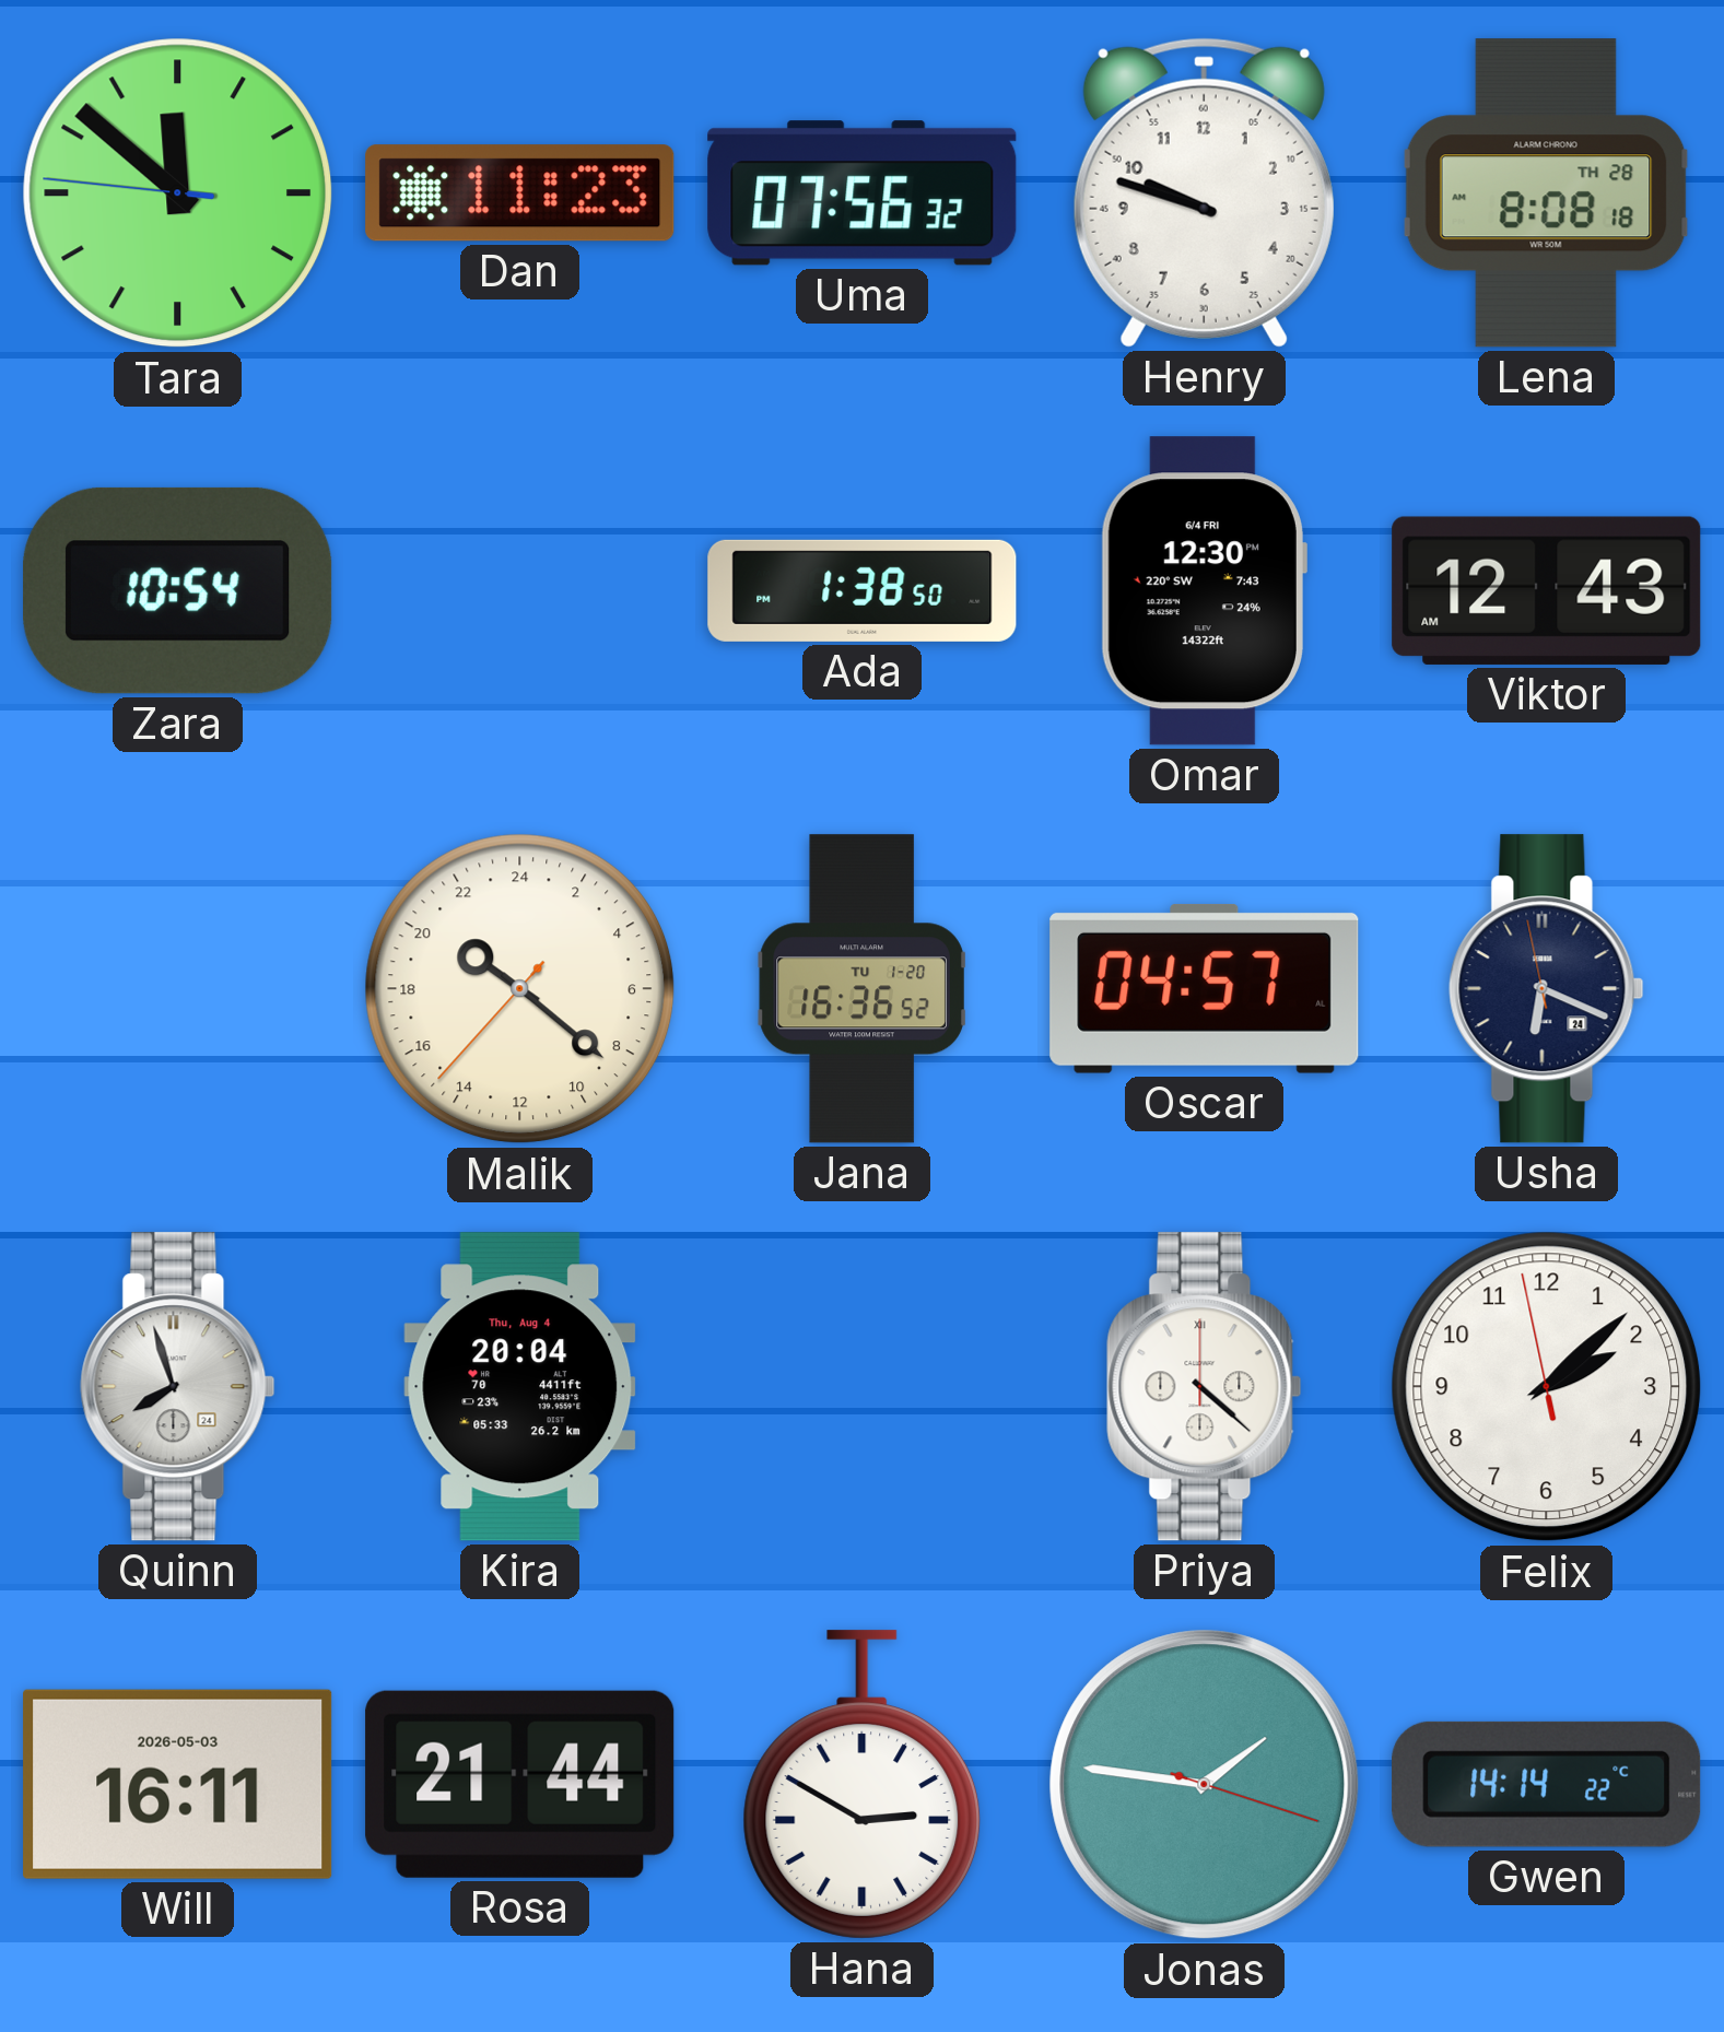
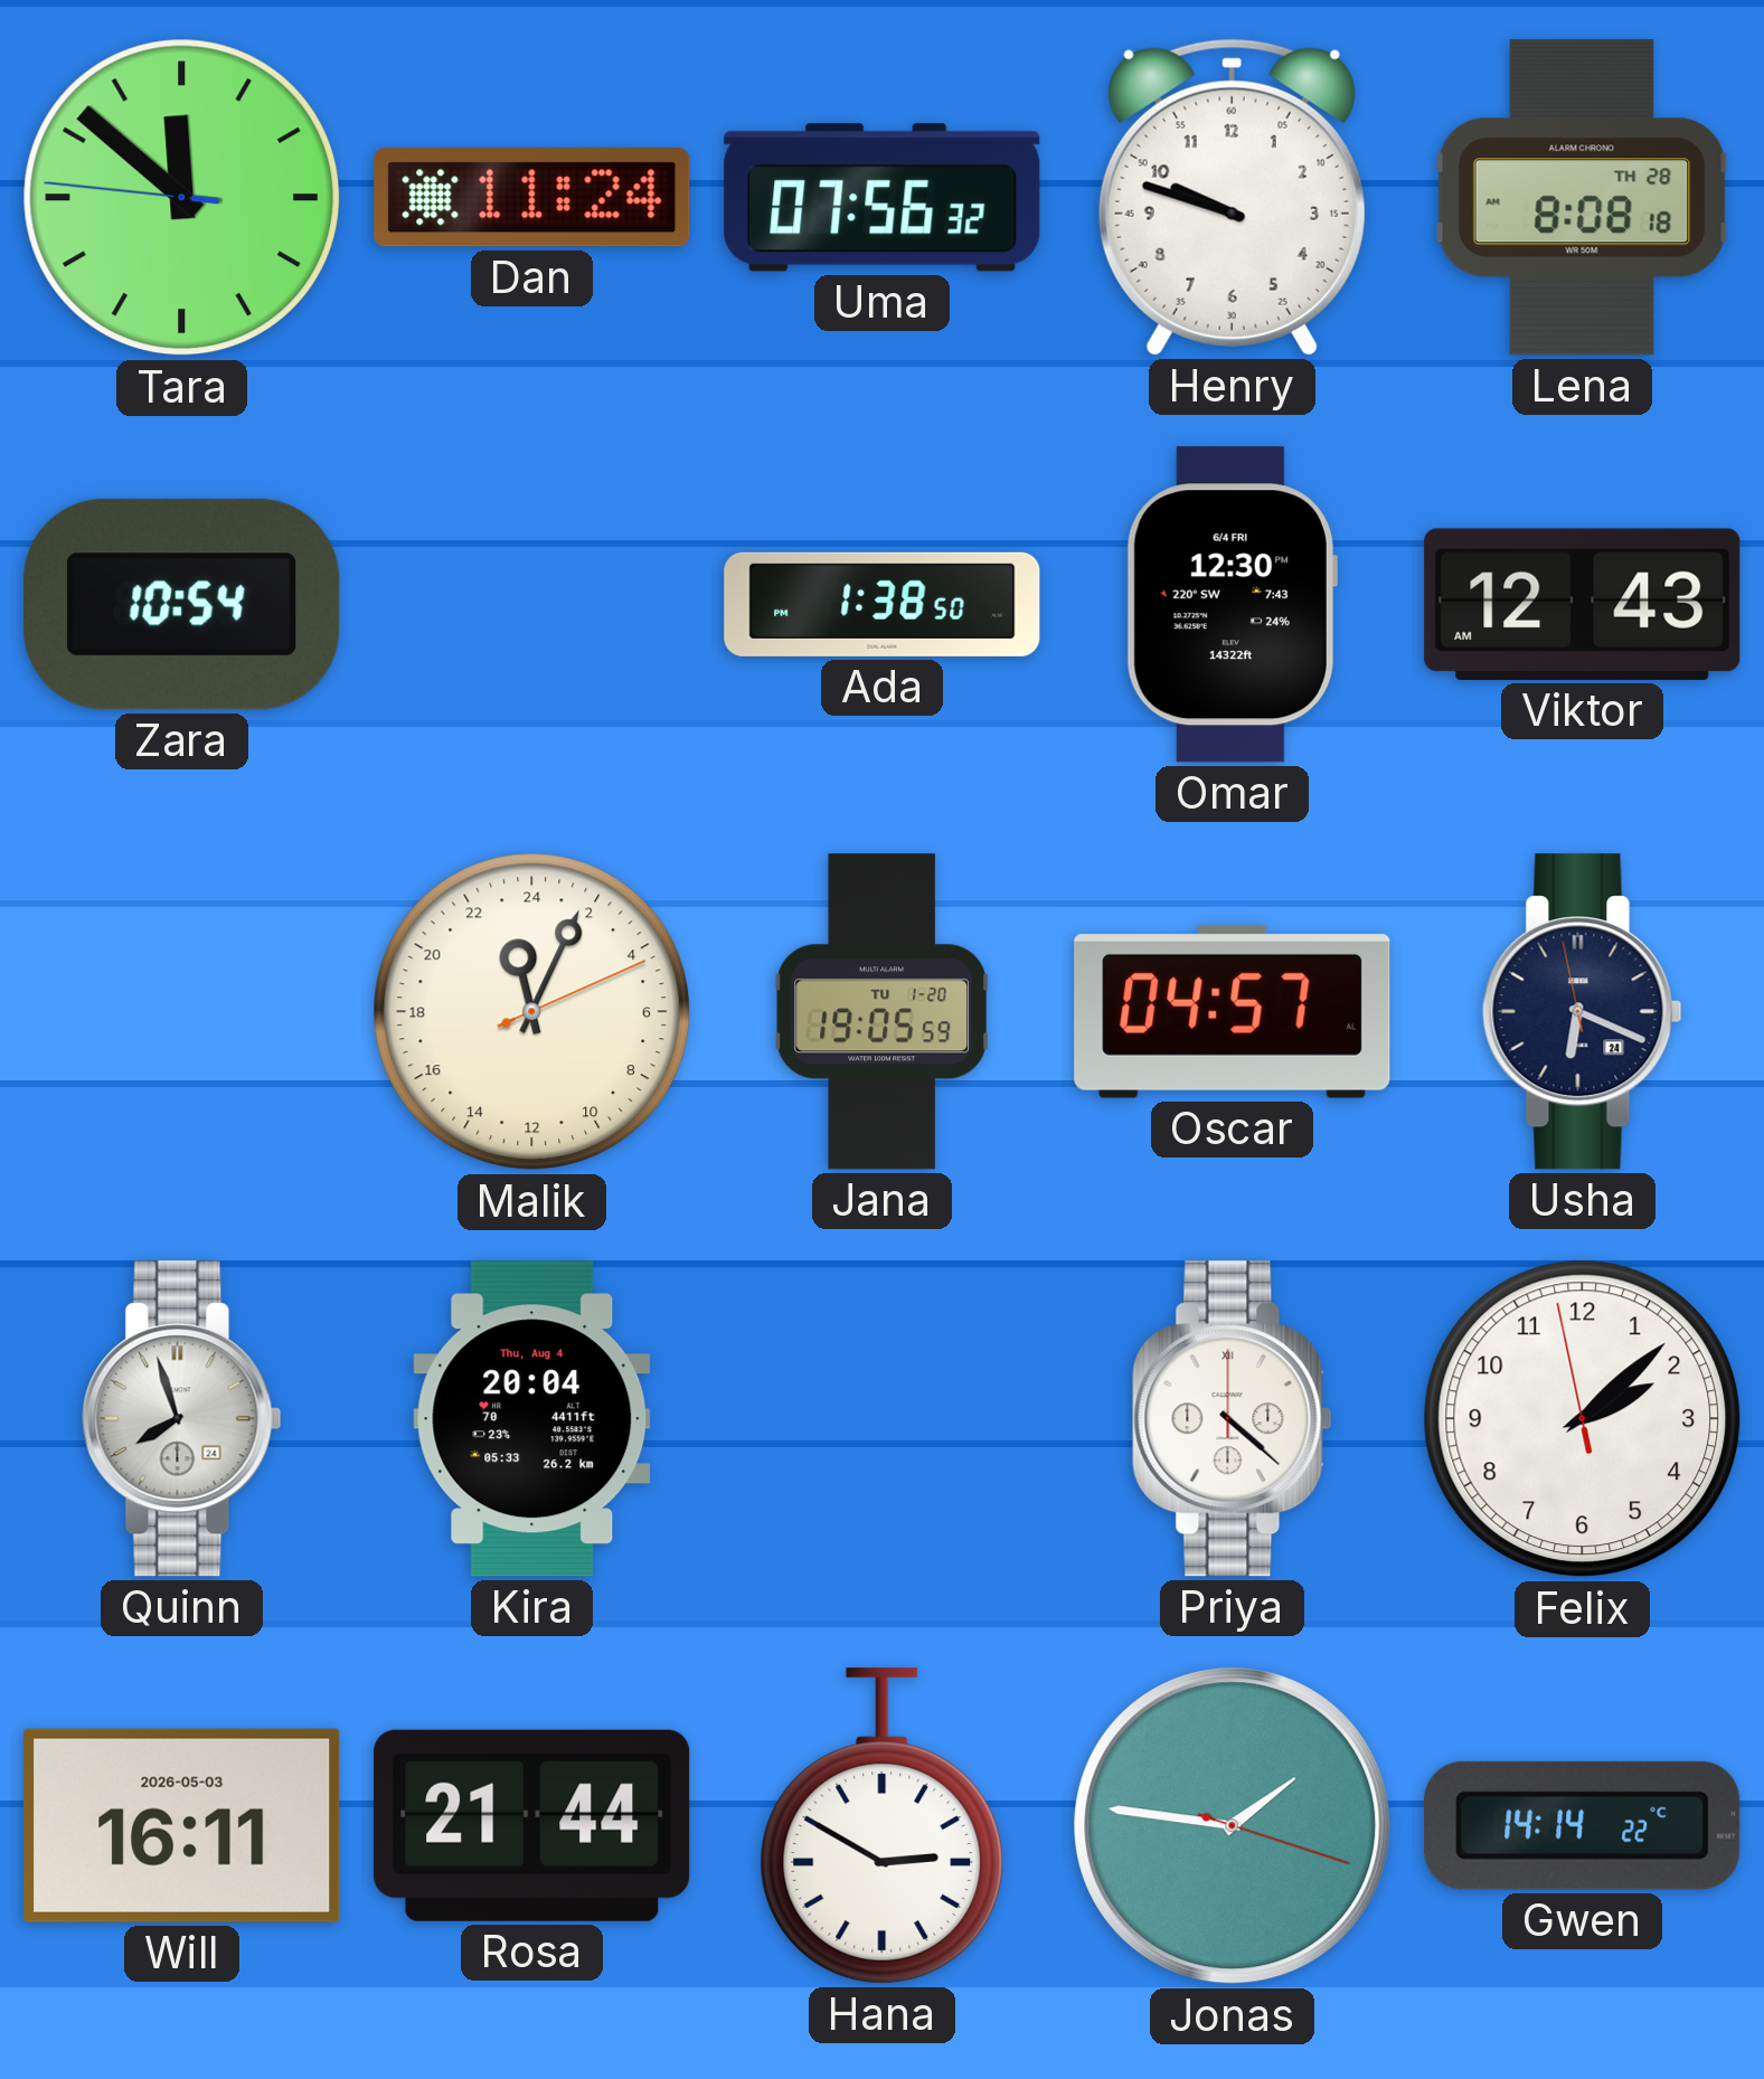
Dan: 11:23 -> 11:24 (532, 198)
Malik: 20:21 -> 23:04 (532, 1012)
Jana: 16:36 -> 19:05 (883, 1012)
